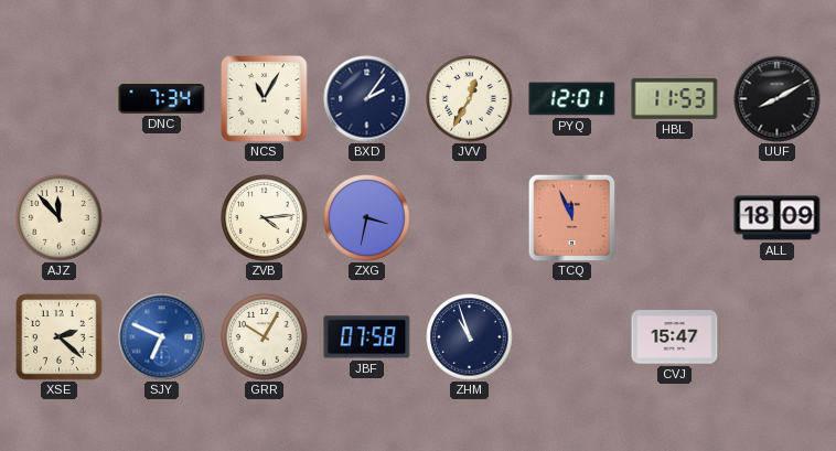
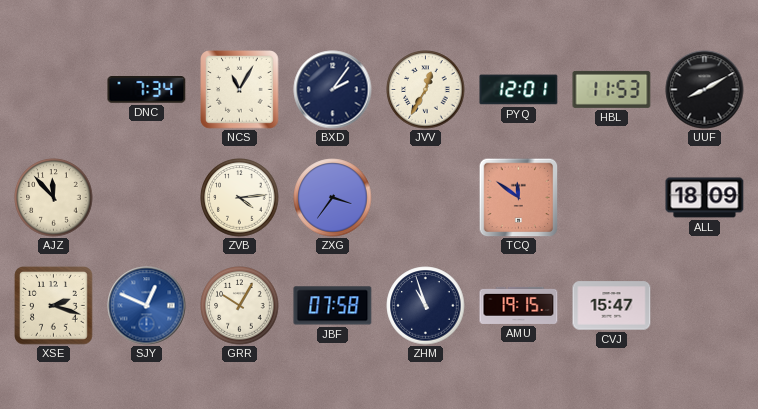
ZXG: 3:32 -> 3:36 (333, 198)
TCQ: 11:56 -> 11:51 (518, 197)
XSE: 2:22 -> 2:18 (54, 306)
SJY: 6:49 -> 12:49 (147, 306)
AMU: none -> 19:15 (519, 305)
